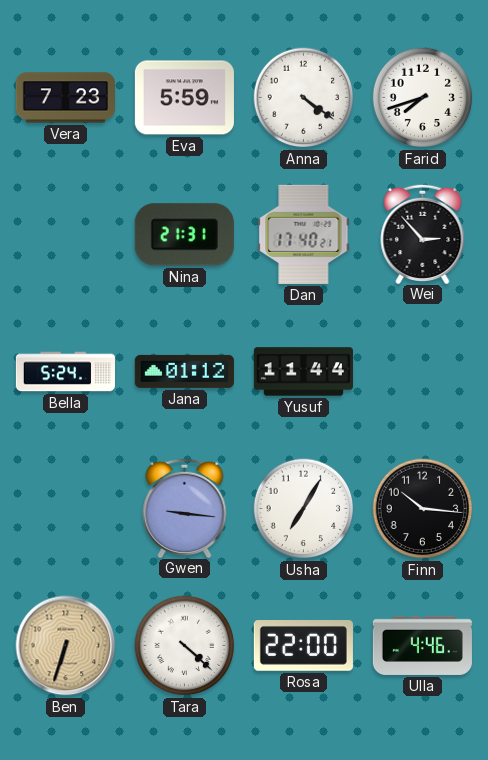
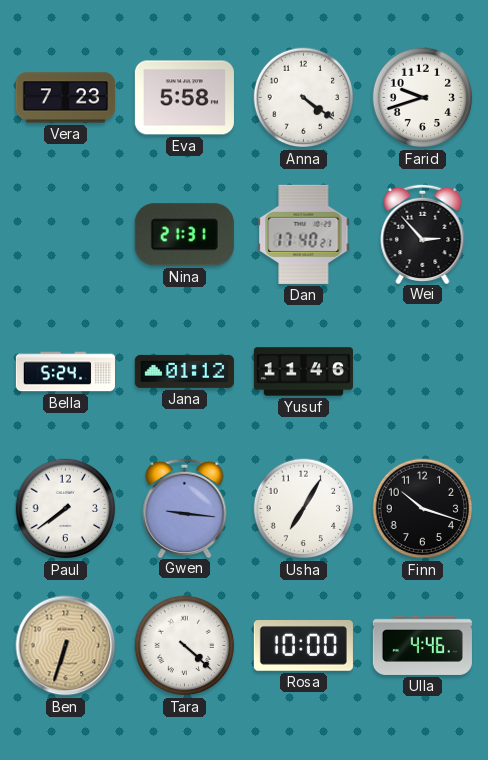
Eva: 5:59 -> 5:58 (184, 98)
Farid: 7:42 -> 9:42 (423, 98)
Yusuf: 11:44 -> 11:46 (303, 372)
Paul: none -> 7:39 (66, 509)
Finn: 10:16 -> 10:18 (423, 509)
Rosa: 22:00 -> 10:00 (303, 646)
